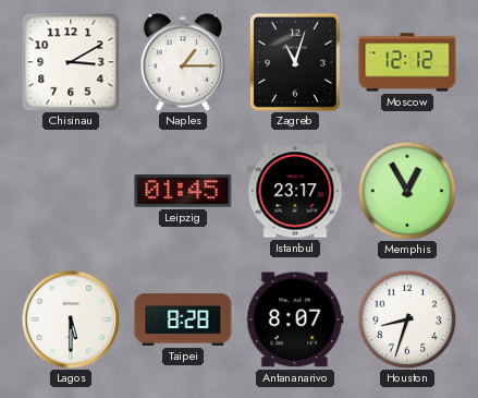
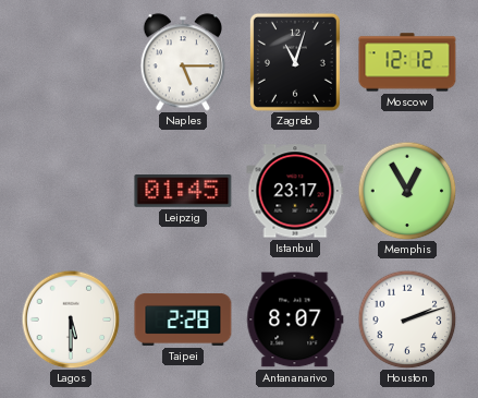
Chisinau: 3:10 -> none (71, 62)
Naples: 1:15 -> 5:15 (183, 62)
Taipei: 8:28 -> 2:28 (183, 321)
Houston: 8:33 -> 2:12 (407, 319)
